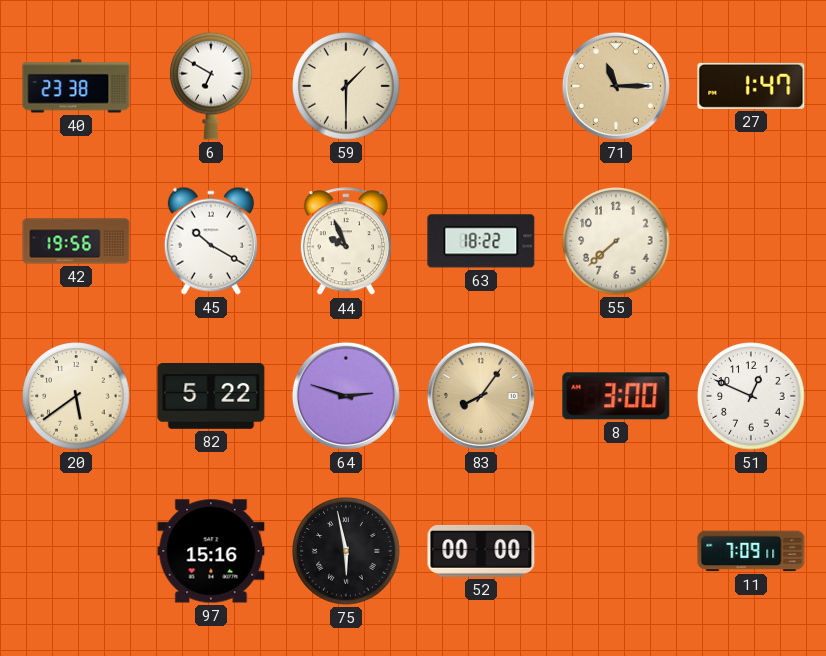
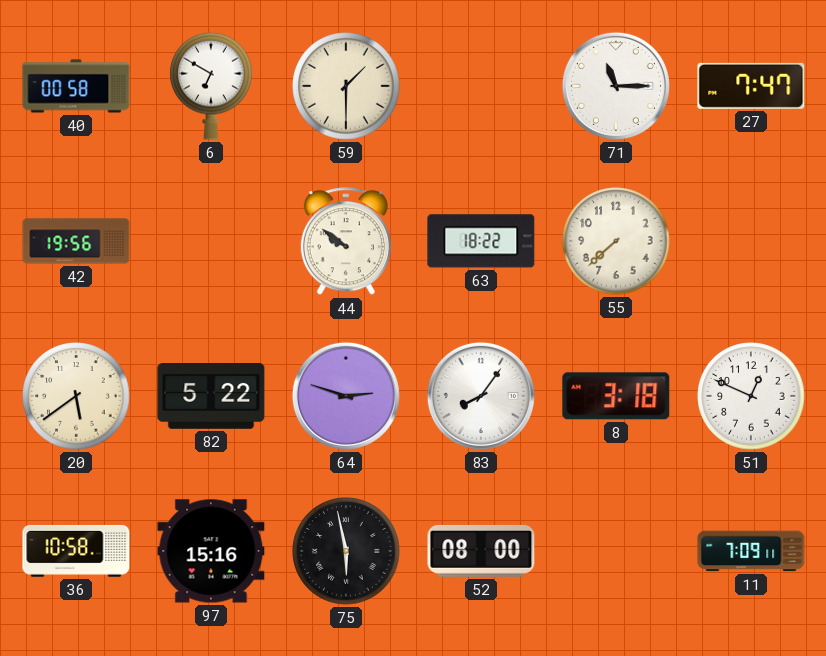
40: 23:38 -> 00:58 (76, 86)
71 dial: champagne -> white (616, 86)
27: 1:47 -> 7:47 (751, 86)
45: 10:20 -> none (211, 241)
44: 9:56 -> 9:51 (346, 242)
83 dial: champagne -> white (481, 396)
8: 3:00 -> 3:18 (616, 396)
36: none -> 10:58 (76, 551)
52: 00:00 -> 08:00 (481, 551)
